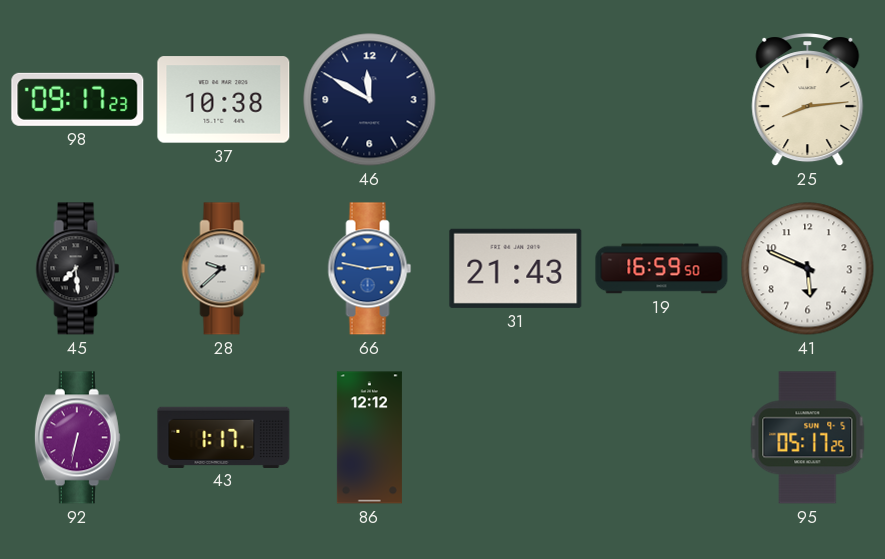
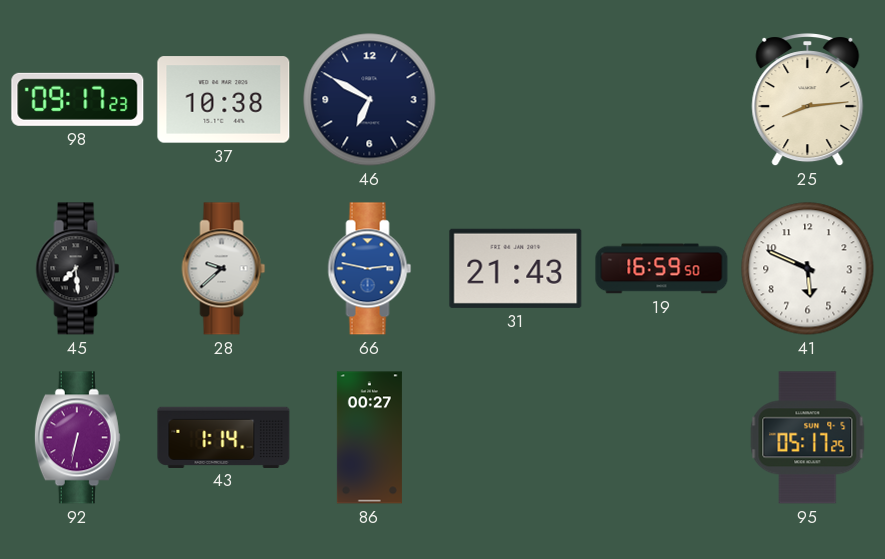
46: 11:50 -> 6:50 (370, 100)
43: 1:17 -> 1:14 (224, 437)
86: 12:12 -> 00:27 (369, 438)
